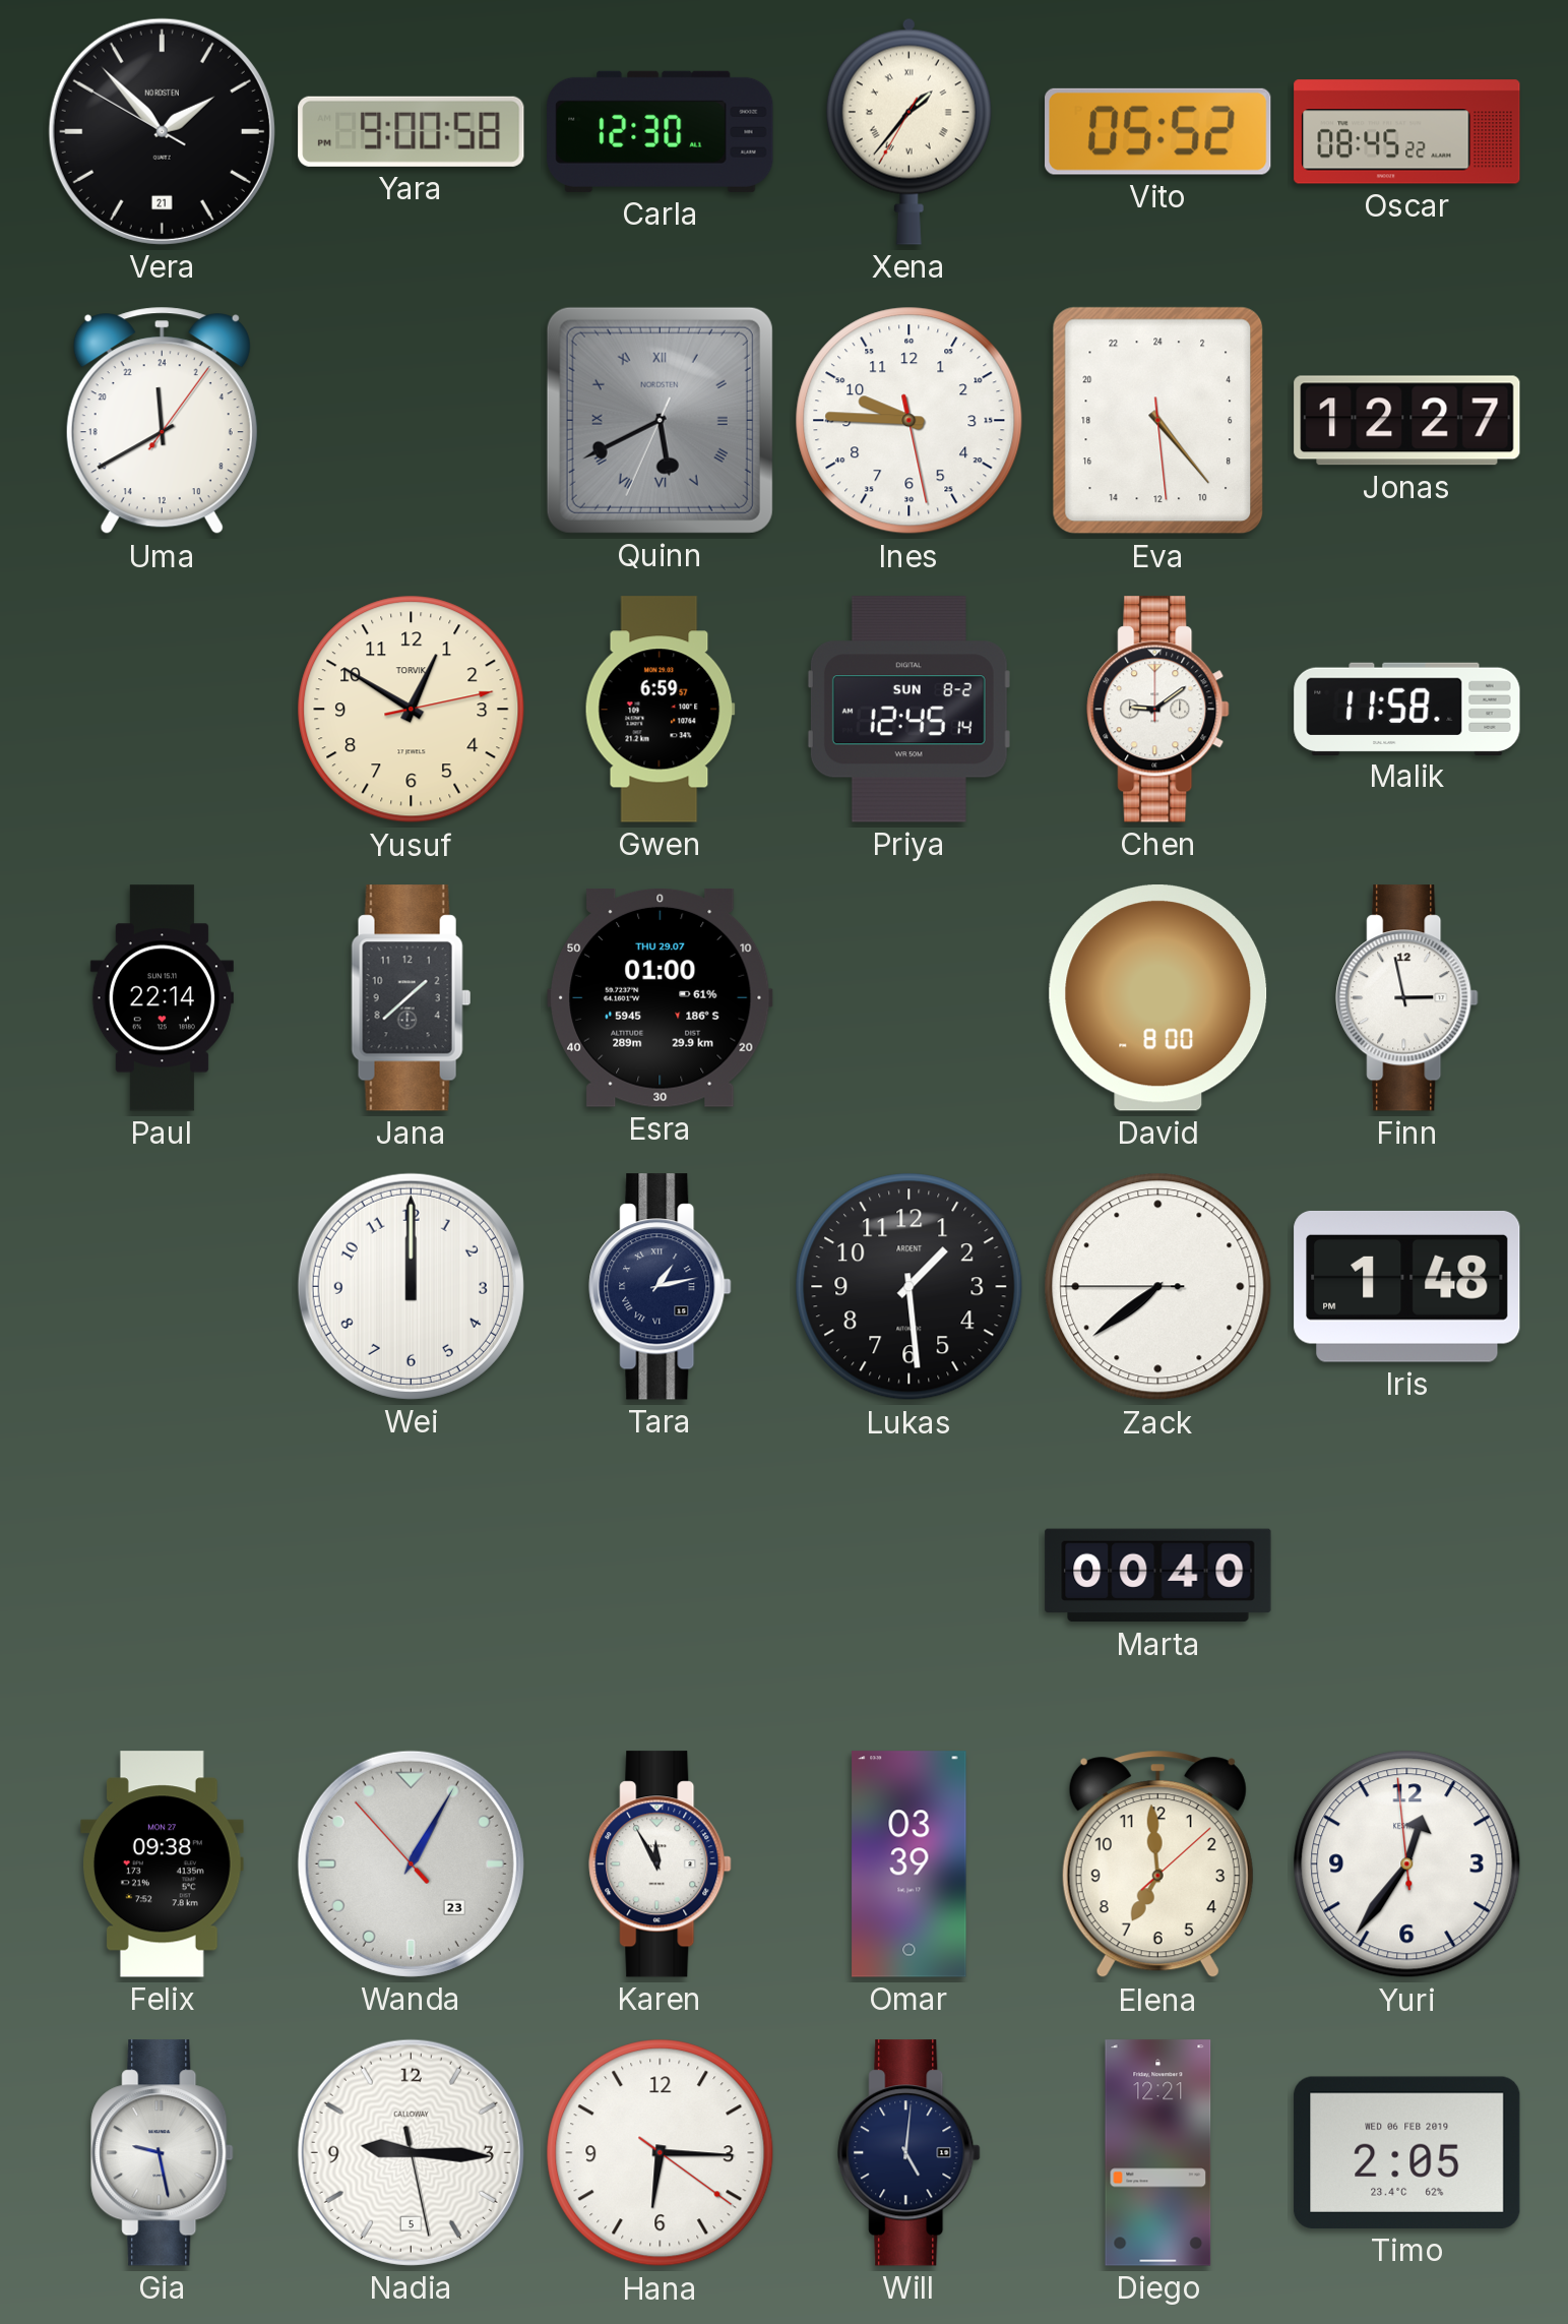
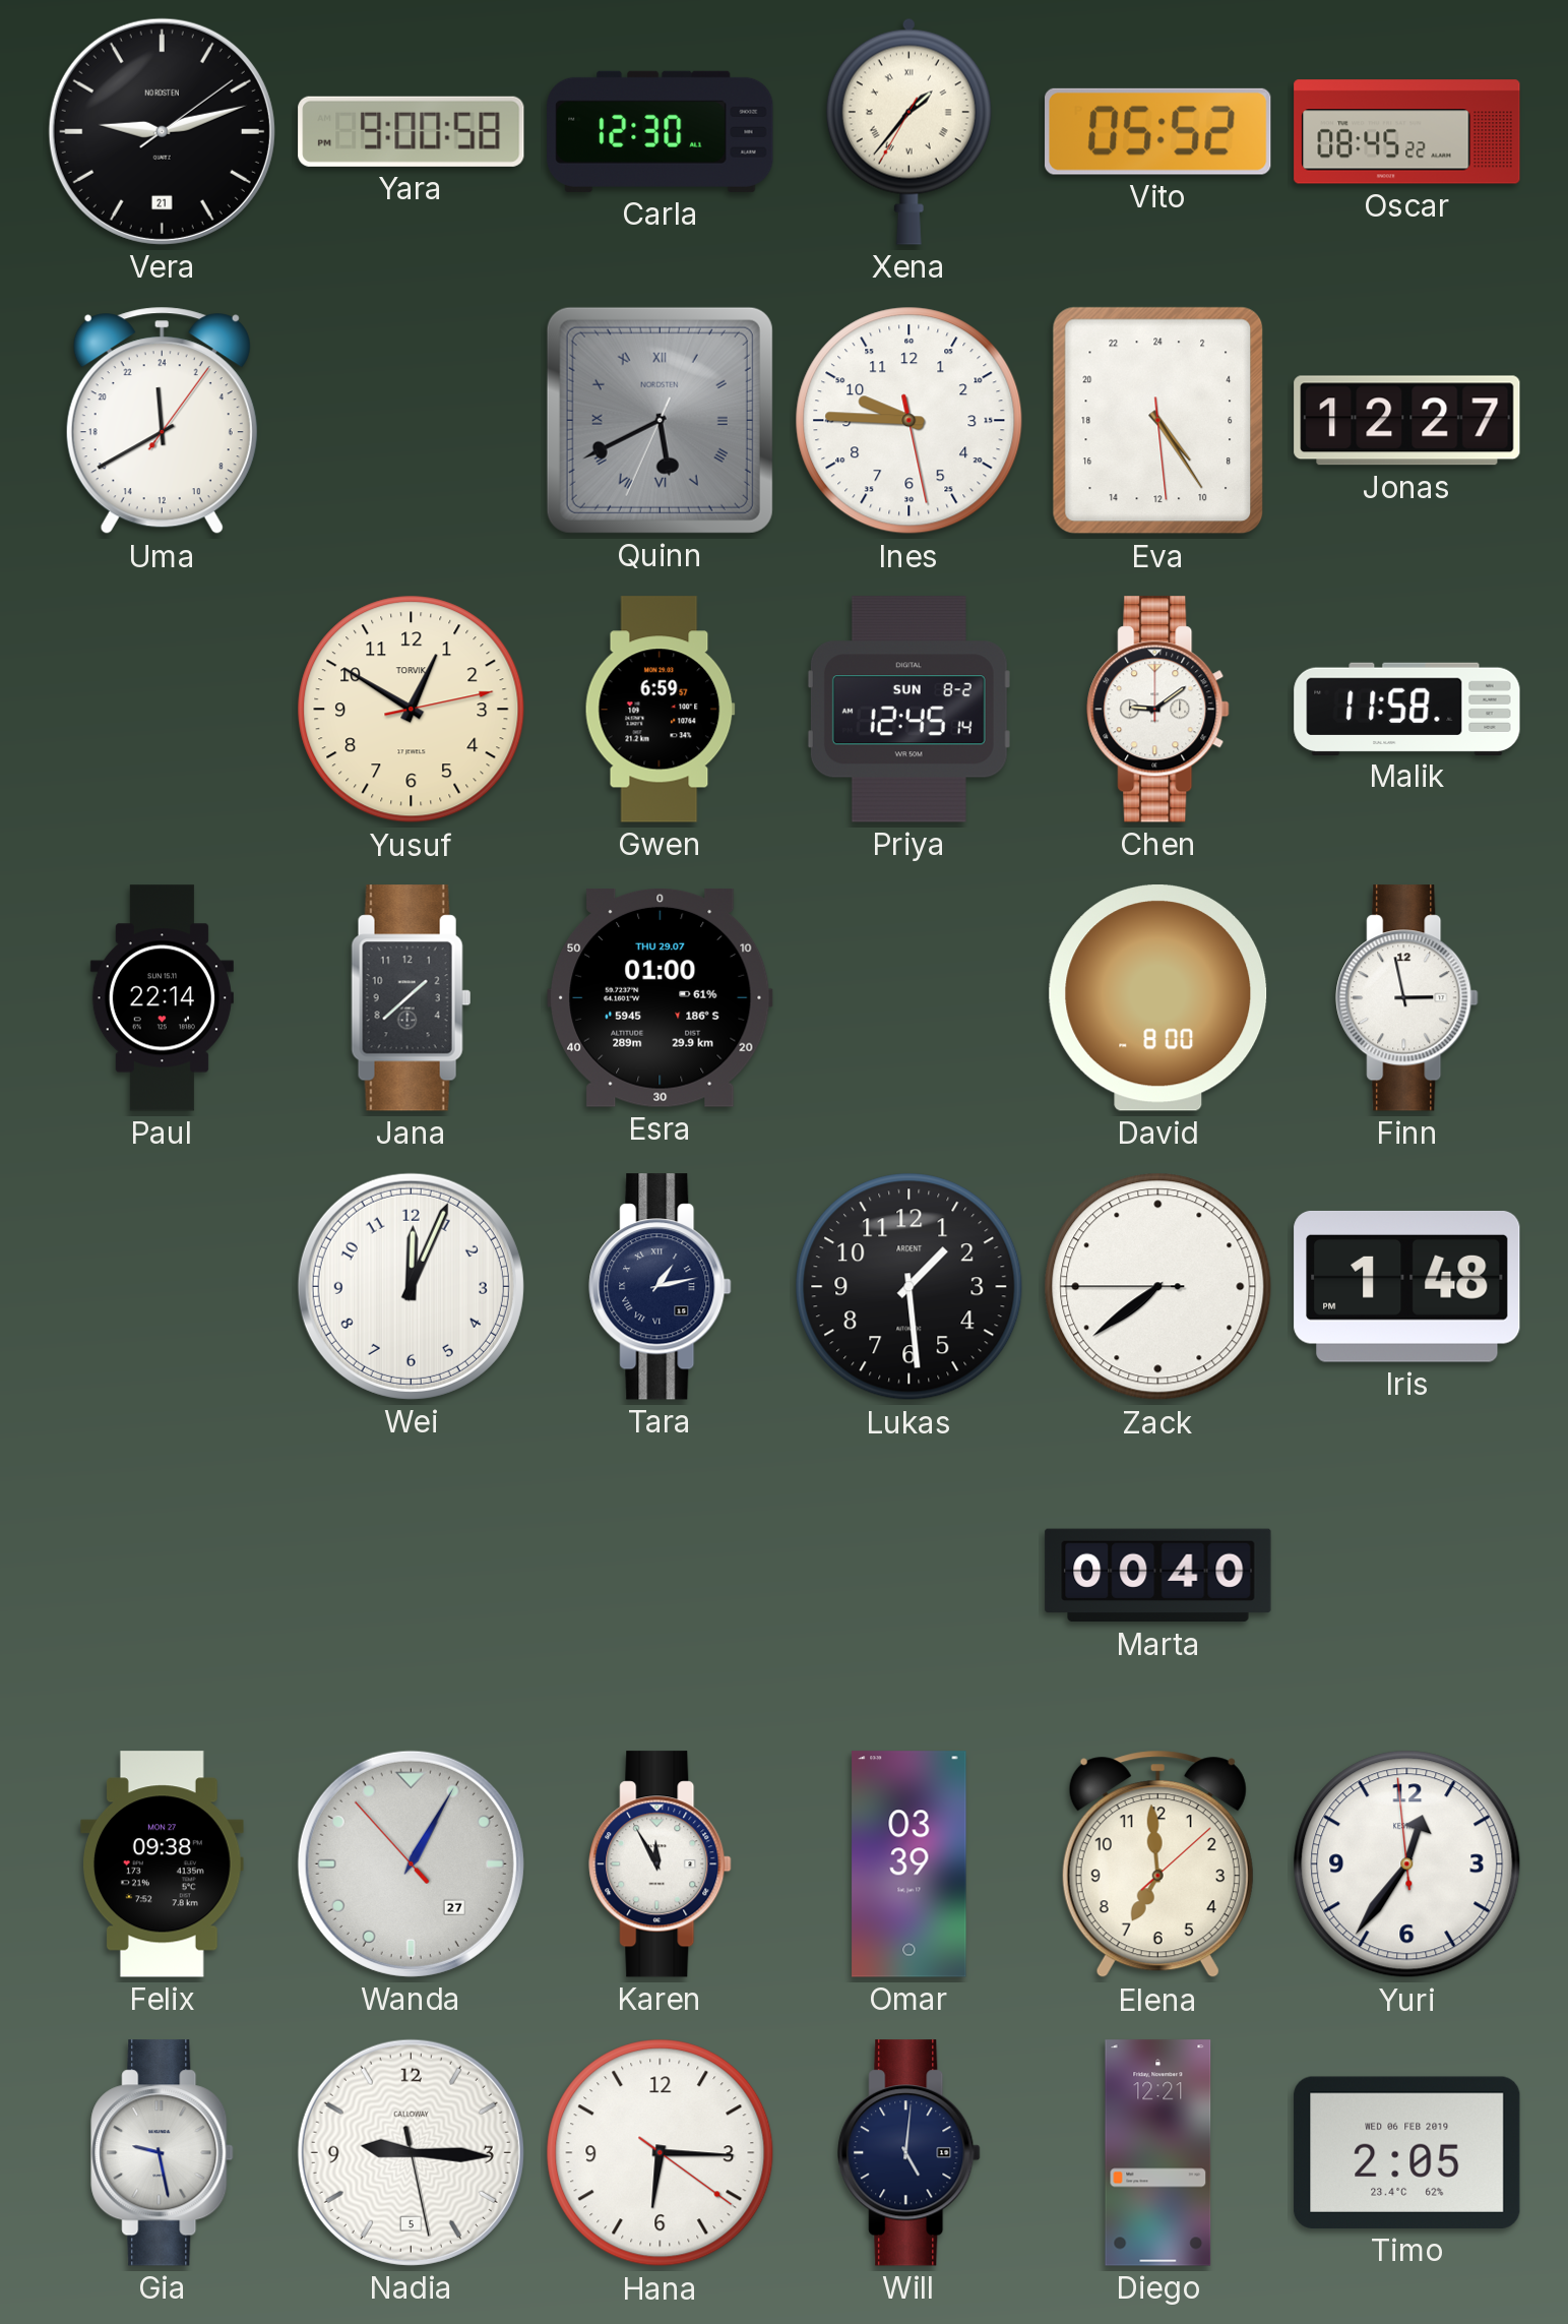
Vera: 1:52 -> 9:12 (162, 131)
Eva: 9:23 -> 9:24 (1158, 421)
Wei: 12:00 -> 12:04 (411, 1286)
Wanda date: 23 -> 27 (411, 1863)
